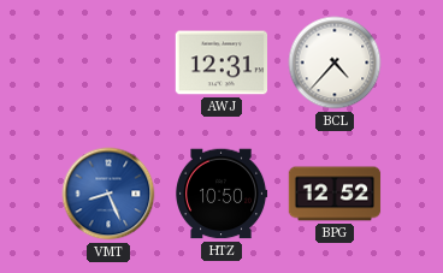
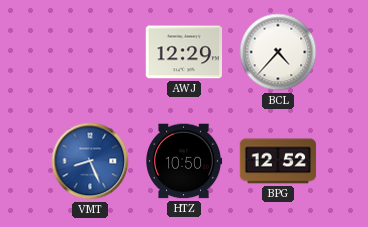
AWJ: 12:31 -> 12:29 (183, 52)
